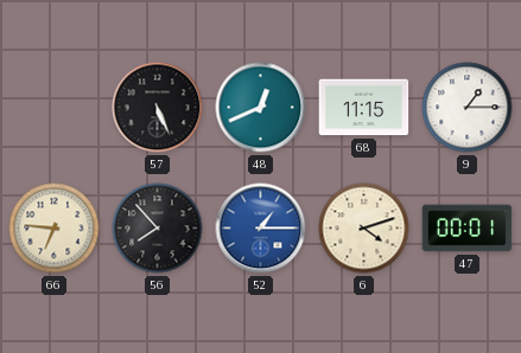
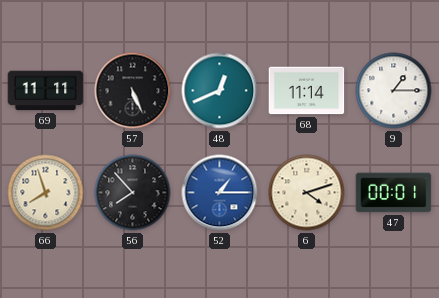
69: none -> 11:11 (46, 91)
68: 11:15 -> 11:14 (307, 91)
66: 6:46 -> 7:57 (46, 193)
